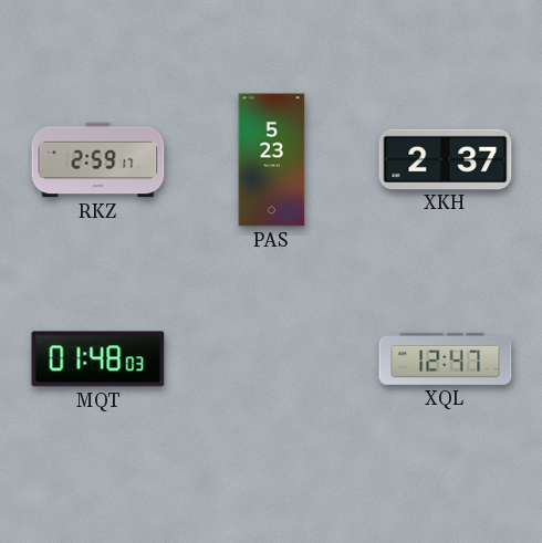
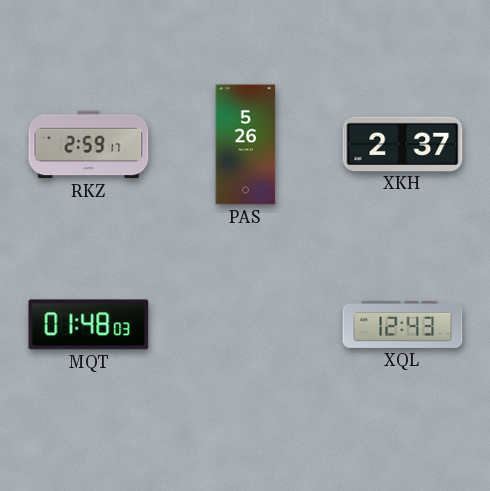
PAS: 5:23 -> 5:26 (246, 145)
XQL: 12:47 -> 12:43 (403, 324)
